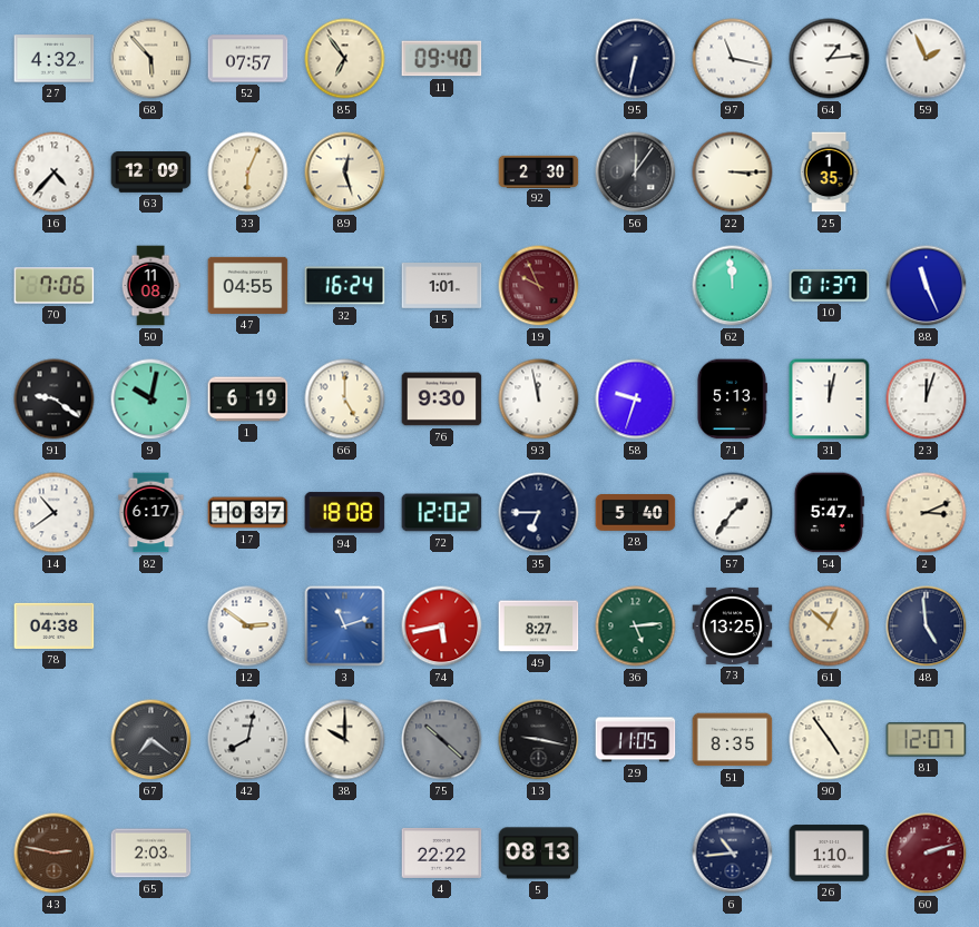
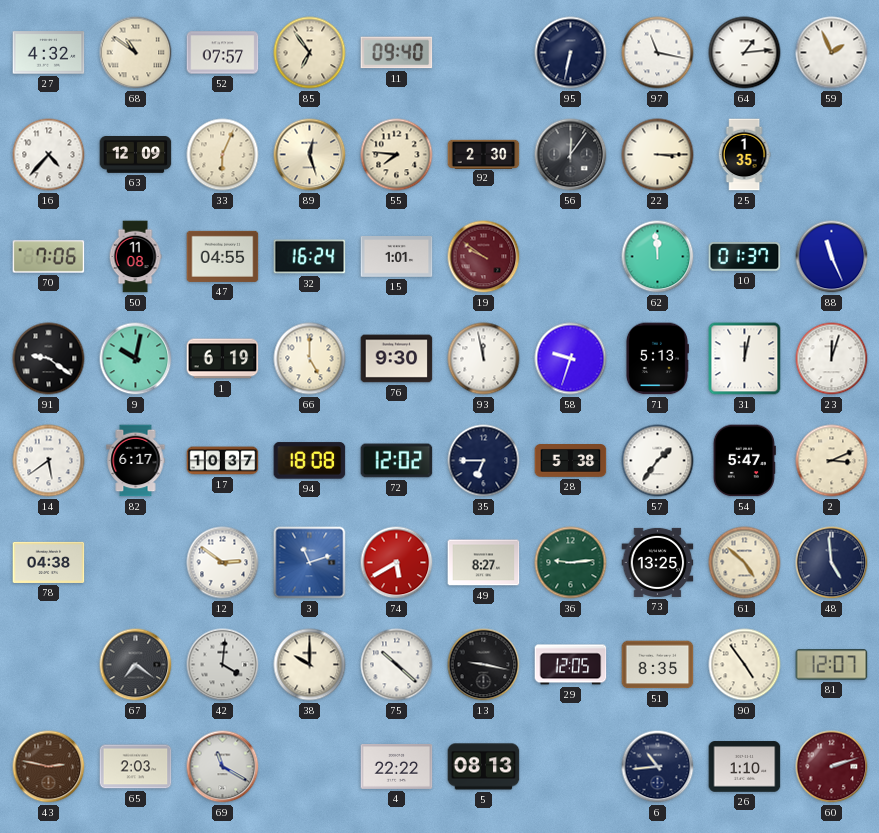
68: 5:53 -> 10:51 (136, 53)
55: none -> 7:46 (397, 155)
19: 9:56 -> 9:51 (484, 257)
14: 10:39 -> 5:39 (49, 461)
28: 5:40 -> 5:38 (571, 461)
74: 5:43 -> 5:40 (397, 563)
36: 5:14 -> 9:14 (571, 563)
61: 12:52 -> 4:52 (745, 563)
42: 8:02 -> 4:01 (223, 665)
75 dial: grey -> white (397, 665)
29: 11:05 -> 12:05 (571, 665)
69: none -> 11:20 (223, 767)
